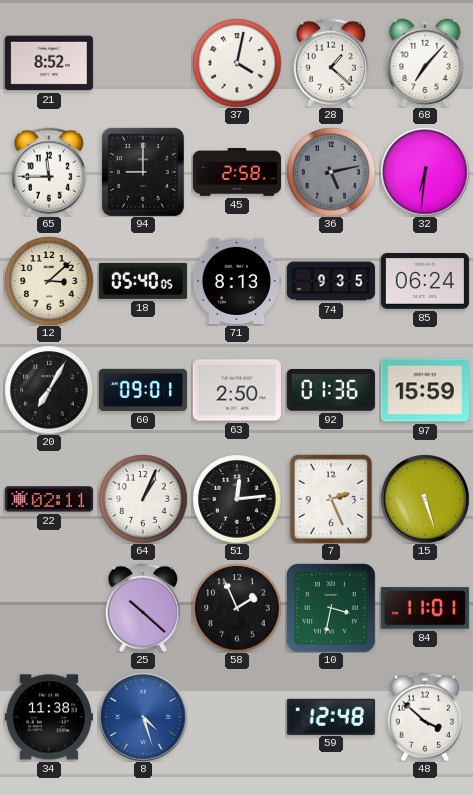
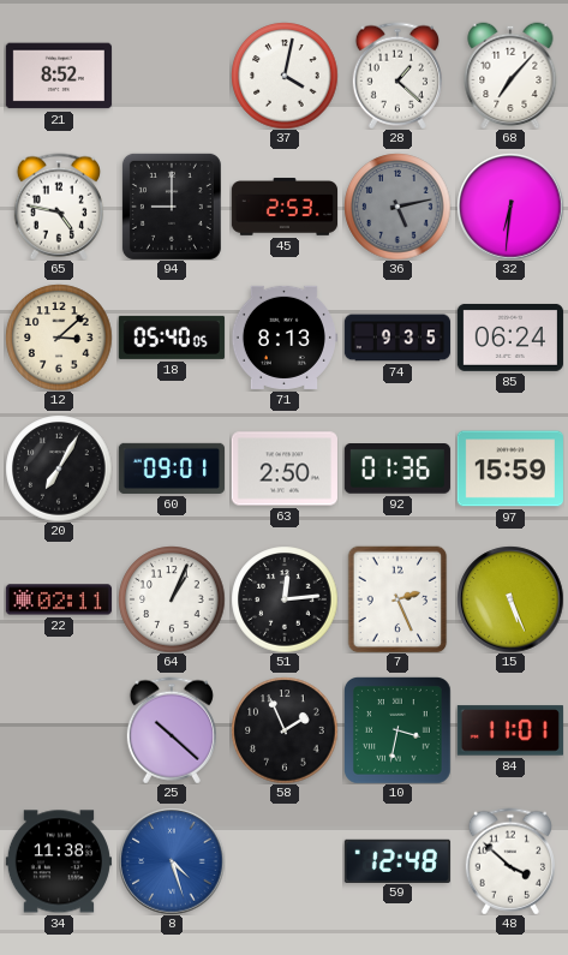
65: 11:45 -> 4:47 (59, 207)
45: 2:58 -> 2:53 (283, 207)
15: 5:27 -> 5:26 (510, 599)
